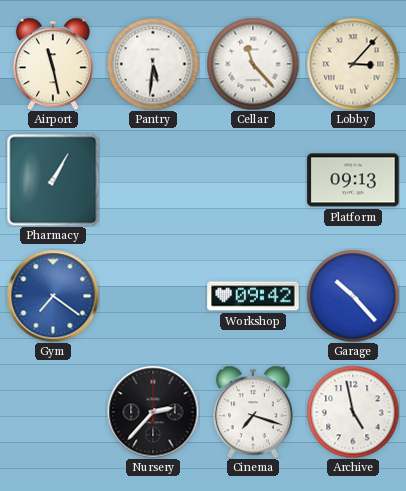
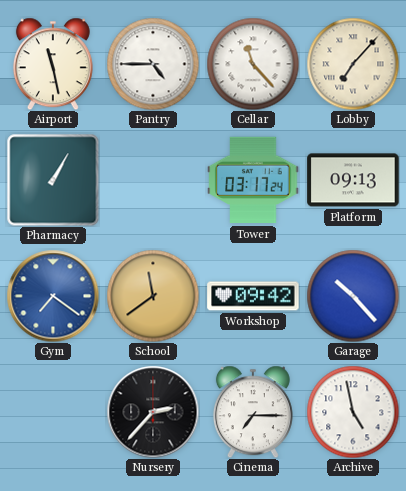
Pantry: 5:31 -> 4:45 (153, 64)
Lobby: 3:07 -> 7:07 (353, 64)
Tower: none -> 03:17 (253, 180)
School: none -> 11:39 (153, 296)
Cinema: 7:18 -> 7:15 (253, 412)
